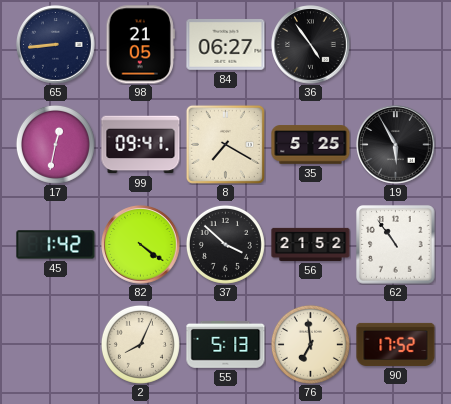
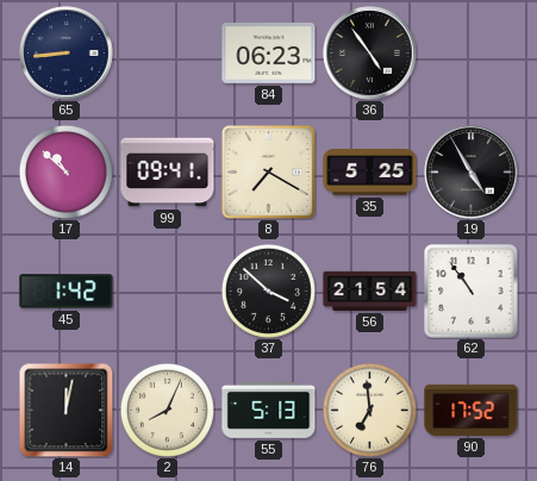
98: 21:05 -> none (140, 45)
84: 06:27 -> 06:23 (269, 54)
17: 12:32 -> 10:52 (65, 171)
19: 5:55 -> 4:55 (472, 173)
82: 4:21 -> none (141, 245)
56: 21:52 -> 21:54 (370, 291)
14: none -> 12:02 (65, 410)
